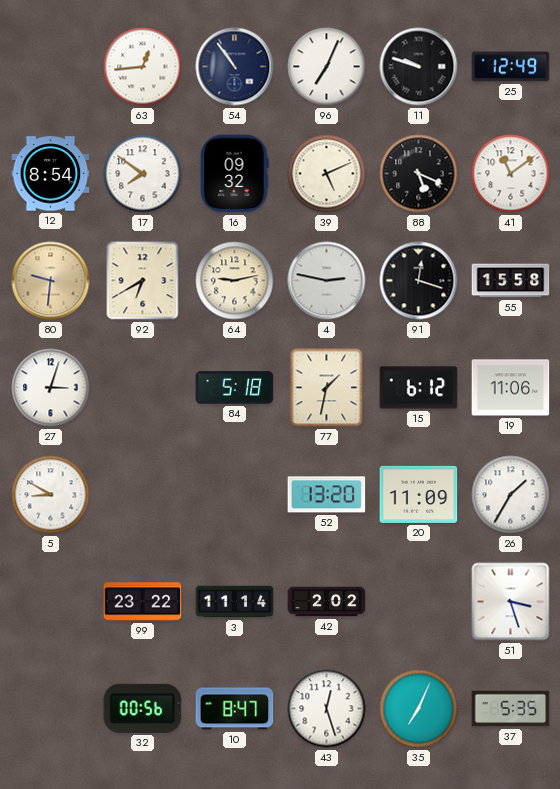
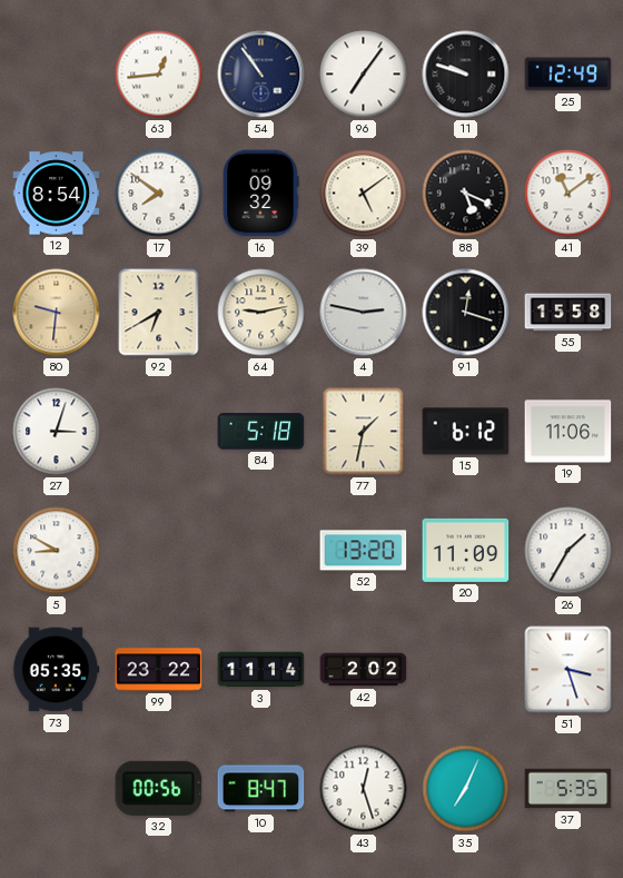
96: 7:04 -> 7:06 (364, 75)
39: 5:11 -> 5:09 (364, 194)
73: none -> 05:35 (56, 670)
